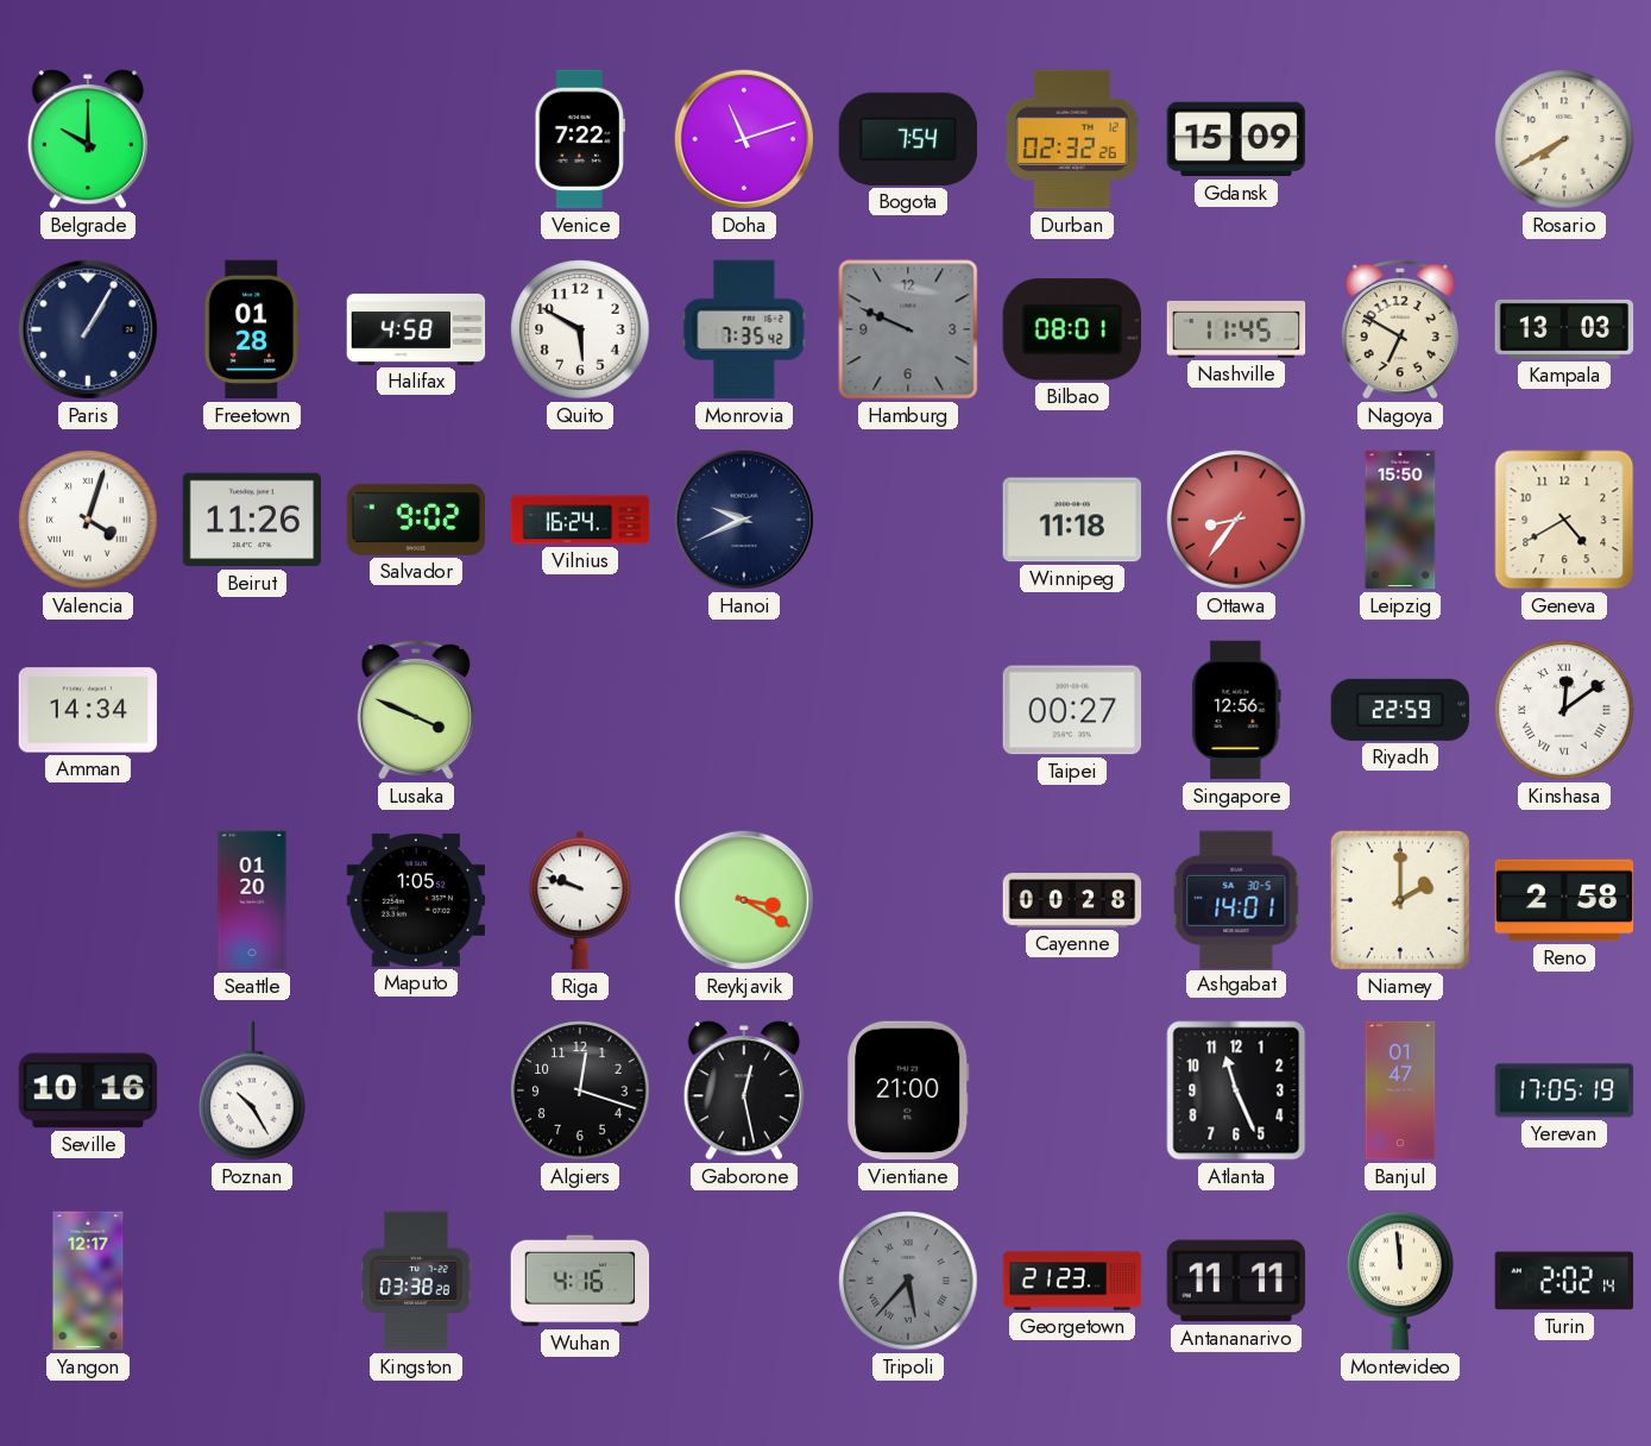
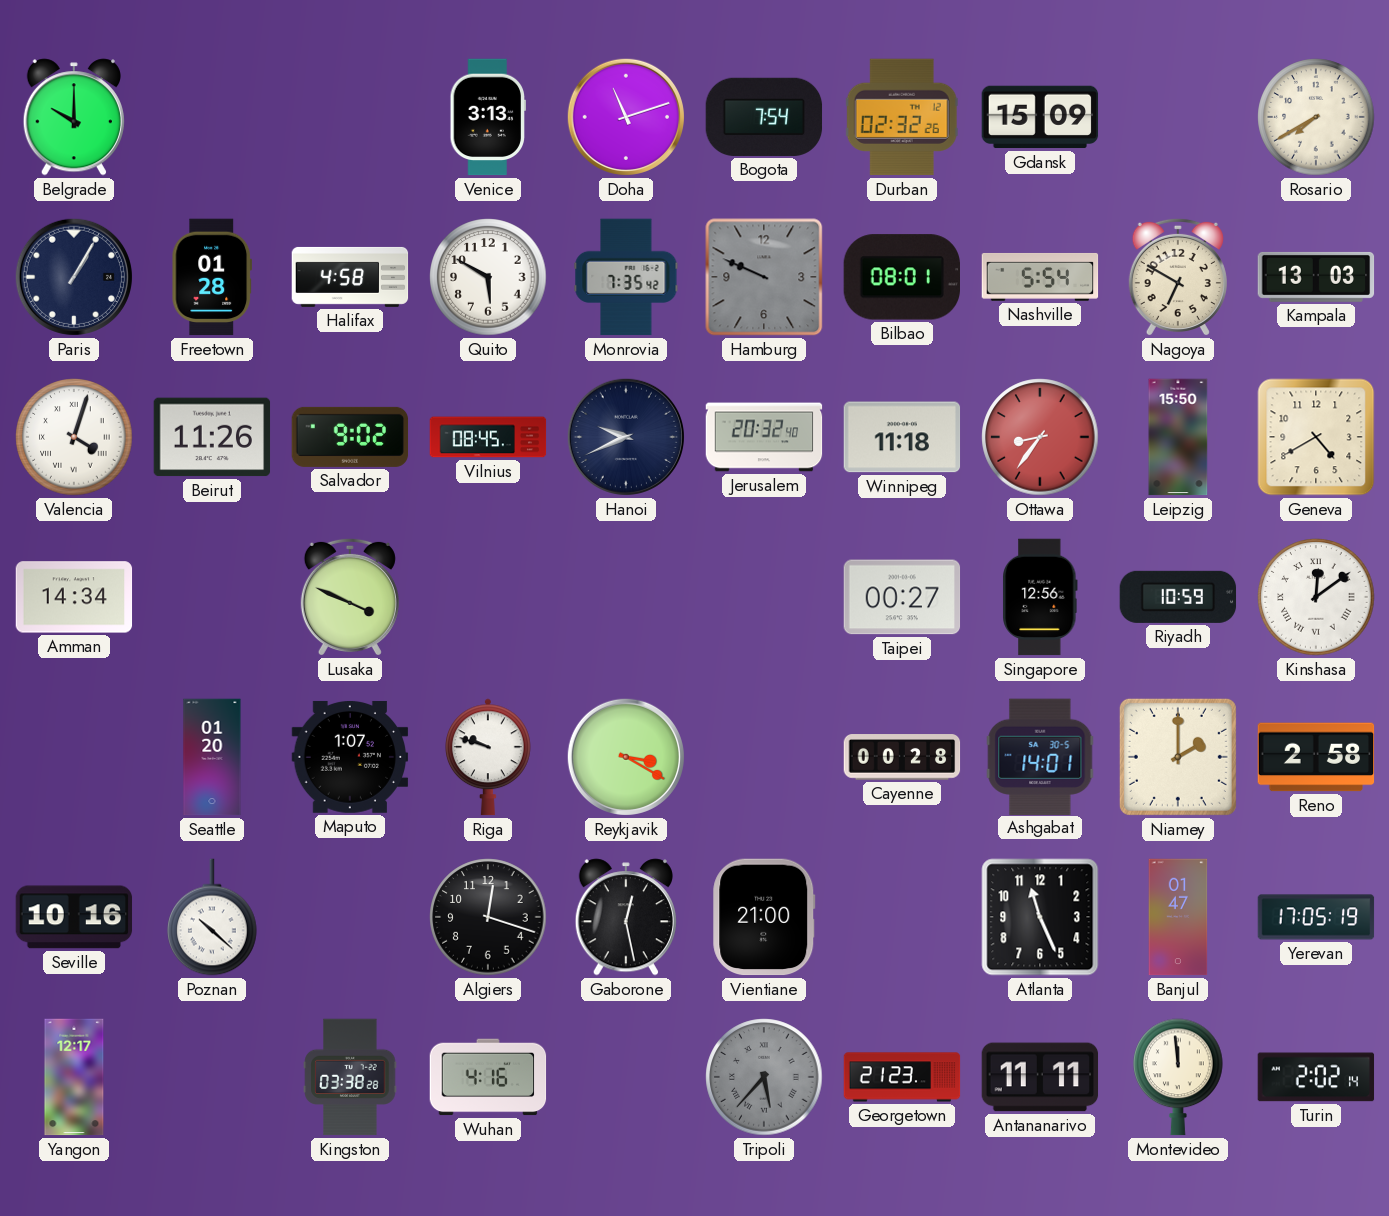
Venice: 7:22 -> 3:13 (488, 117)
Nashville: 11:45 -> 5:54 (1040, 277)
Vilnius: 16:24 -> 08:45 (488, 437)
Jerusalem: none -> 20:32 (764, 437)
Riyadh: 22:59 -> 10:59 (1178, 597)
Maputo: 1:05 -> 1:07 (350, 757)
Poznan: 10:25 -> 10:22 (212, 917)
